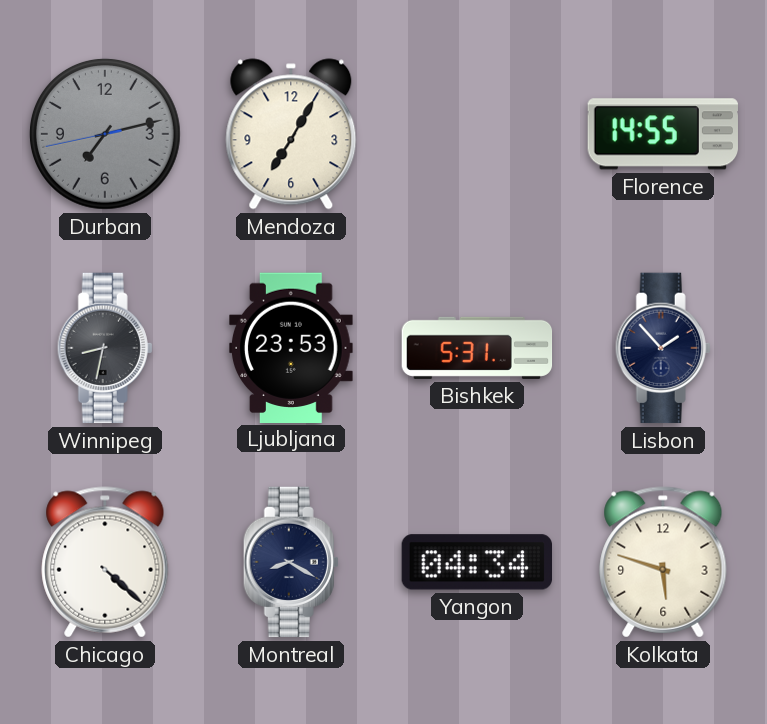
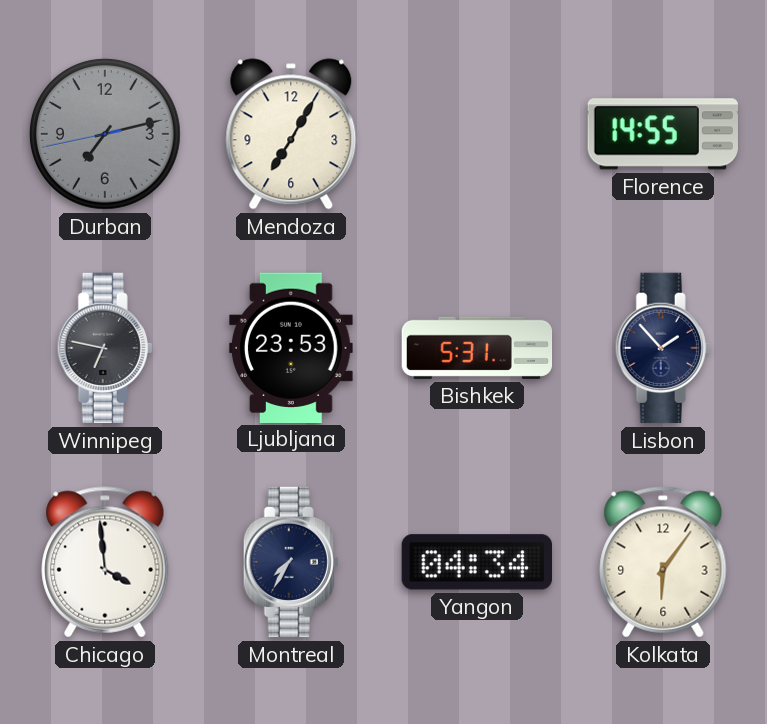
Winnipeg: 8:32 -> 6:47 (105, 348)
Chicago: 4:22 -> 3:59 (105, 562)
Montreal: 8:20 -> 7:35 (291, 562)
Kolkata: 5:48 -> 6:06 (663, 562)
